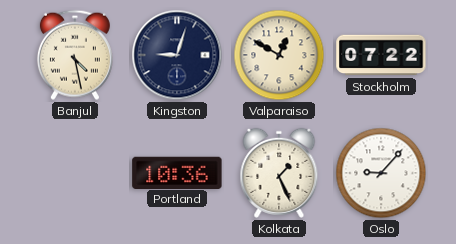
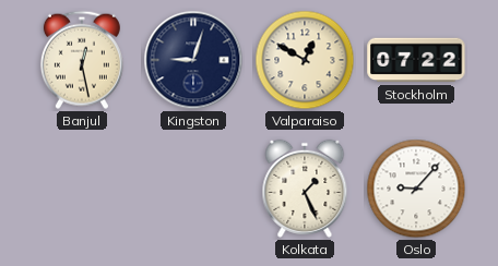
Banjul: 4:28 -> 12:28 (82, 60)
Portland: 10:36 -> none (177, 172)
